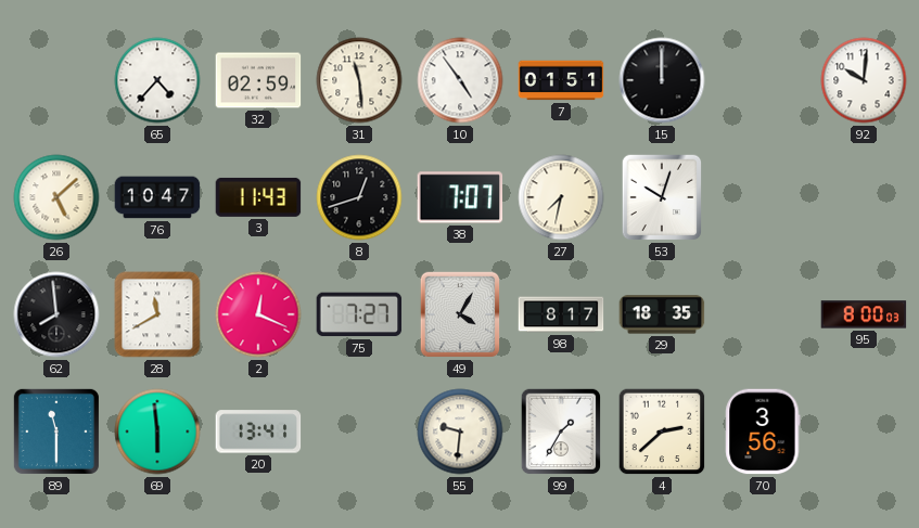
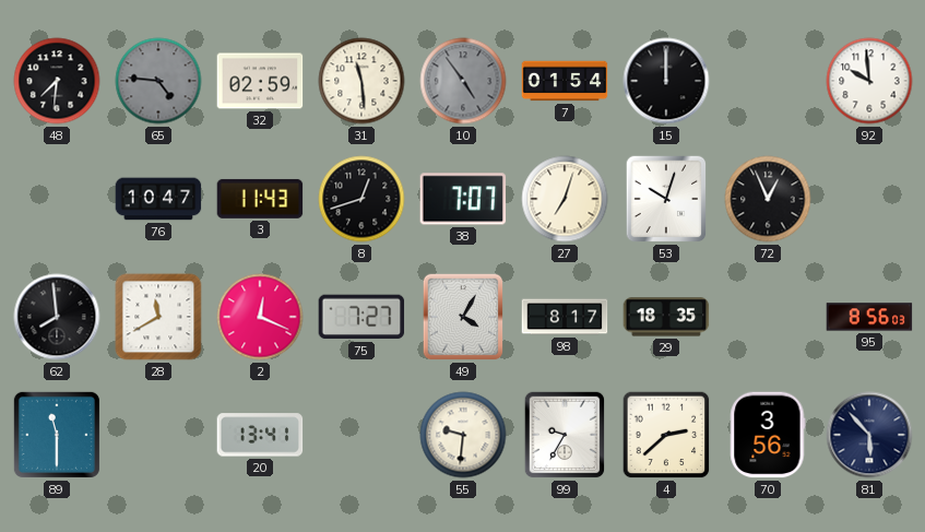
48: none -> 7:31 (57, 81)
65: 4:37 -> 4:46 (158, 81)
65 dial: white -> grey (158, 81)
10 dial: white -> grey (463, 81)
7: 01:51 -> 01:54 (565, 81)
92: 10:01 -> 9:59 (869, 81)
26: 5:08 -> none (56, 197)
27: 7:32 -> 7:03 (565, 199)
72: none -> 12:56 (768, 199)
95: 8:00 -> 8:56 (869, 317)
69: 5:59 -> none (157, 432)
99: 1:35 -> 9:35 (565, 435)
81: none -> 5:53 (869, 435)
